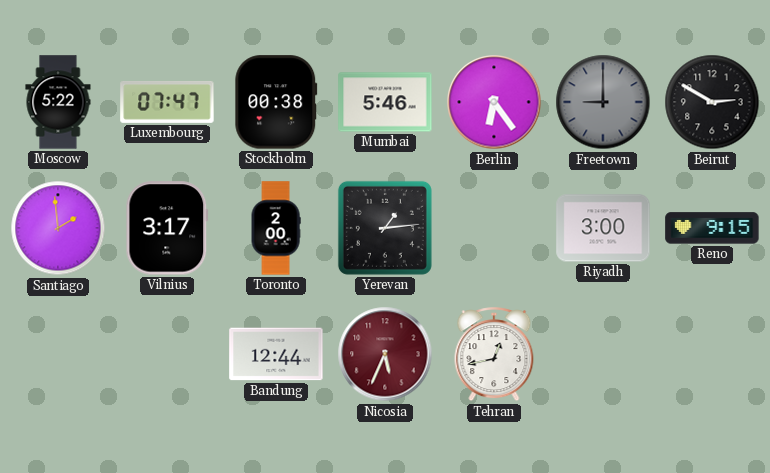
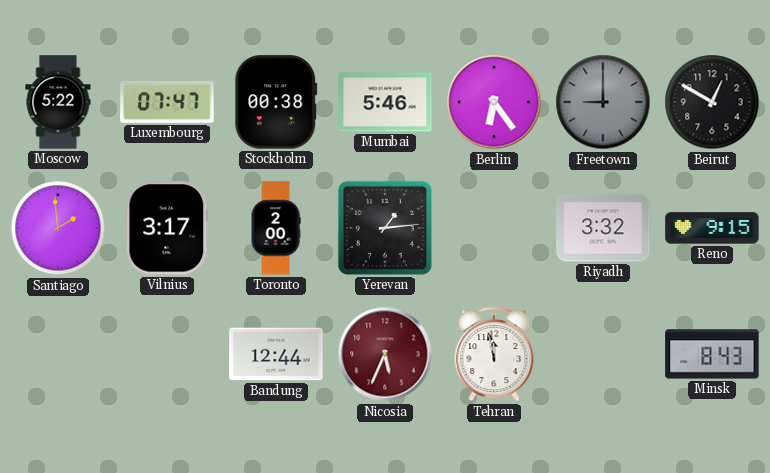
Beirut: 2:50 -> 12:50 (712, 102)
Riyadh: 3:00 -> 3:32 (603, 228)
Tehran: 12:43 -> 11:58 (494, 355)
Minsk: none -> 8:43 (712, 354)
